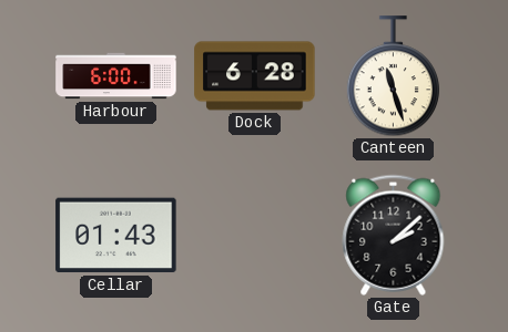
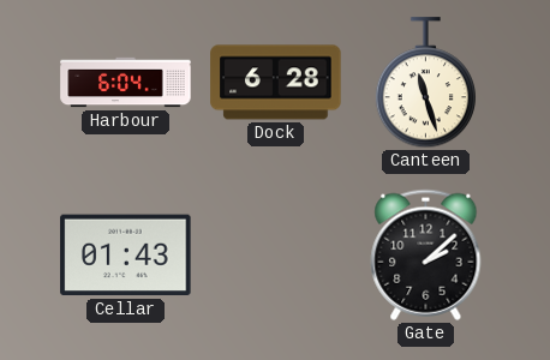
Harbour: 6:00 -> 6:04 (126, 83)
